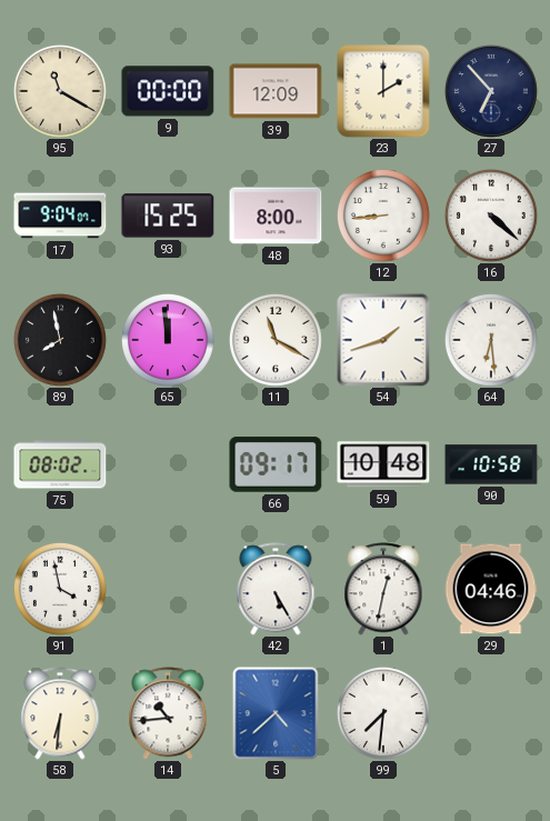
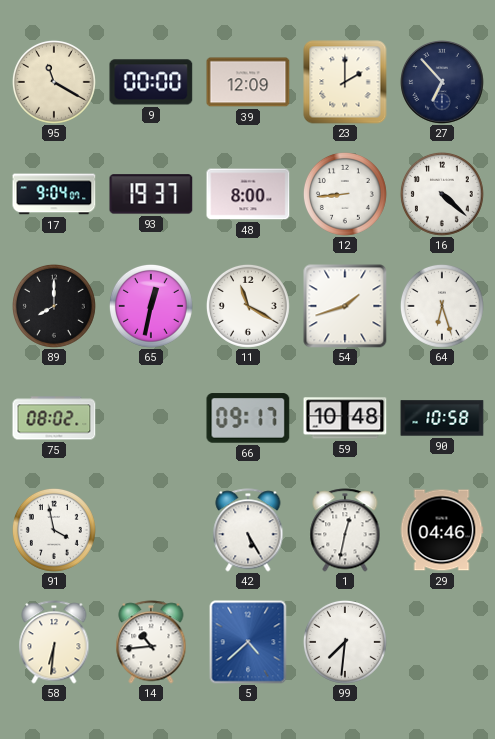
93: 15:25 -> 19:37 (151, 194)
89: 7:58 -> 8:00 (54, 306)
65: 11:59 -> 12:32 (151, 306)
64: 6:29 -> 6:27 (442, 306)
